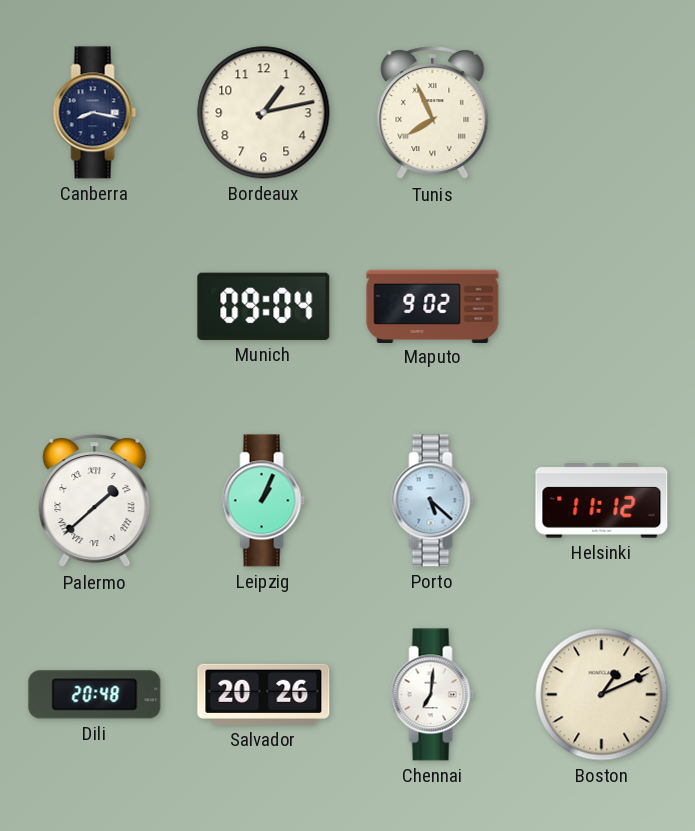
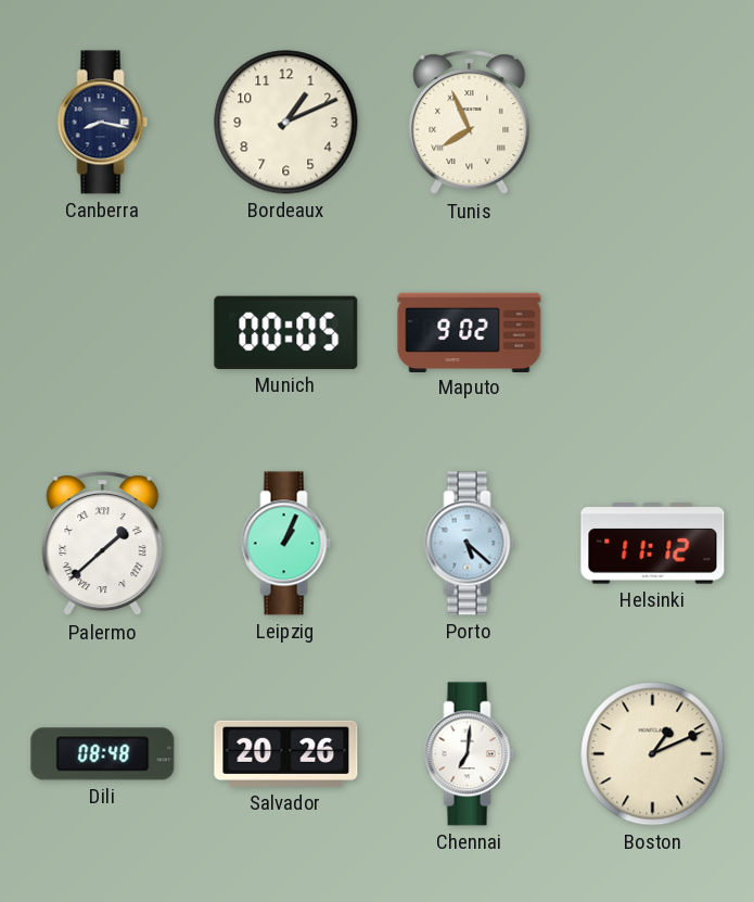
Bordeaux: 1:13 -> 1:11 (286, 123)
Munich: 09:04 -> 00:05 (286, 332)
Dili: 20:48 -> 08:48 (103, 754)
